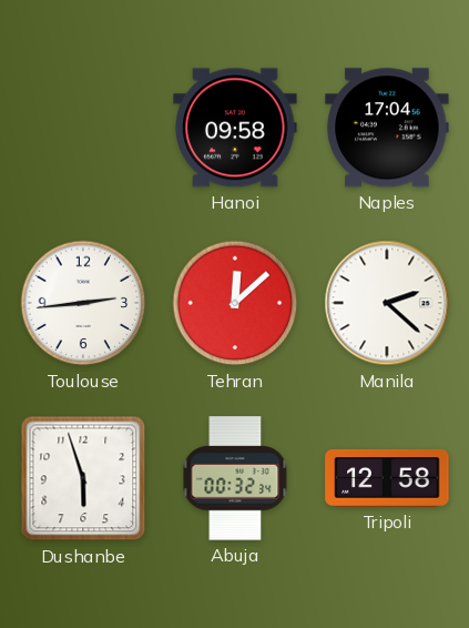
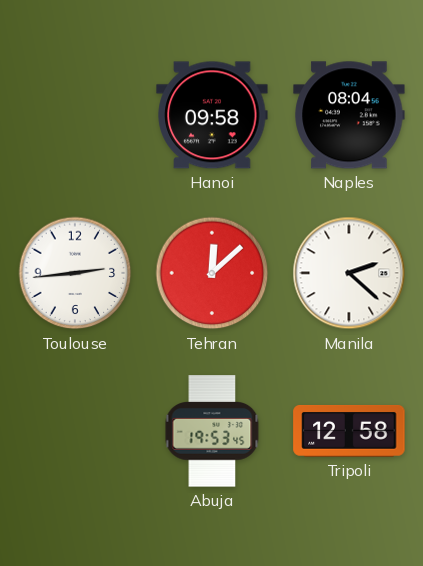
Naples: 17:04 -> 08:04 (349, 115)
Dushanbe: 5:57 -> none (83, 478)
Abuja: 00:32 -> 19:53 (212, 431)
